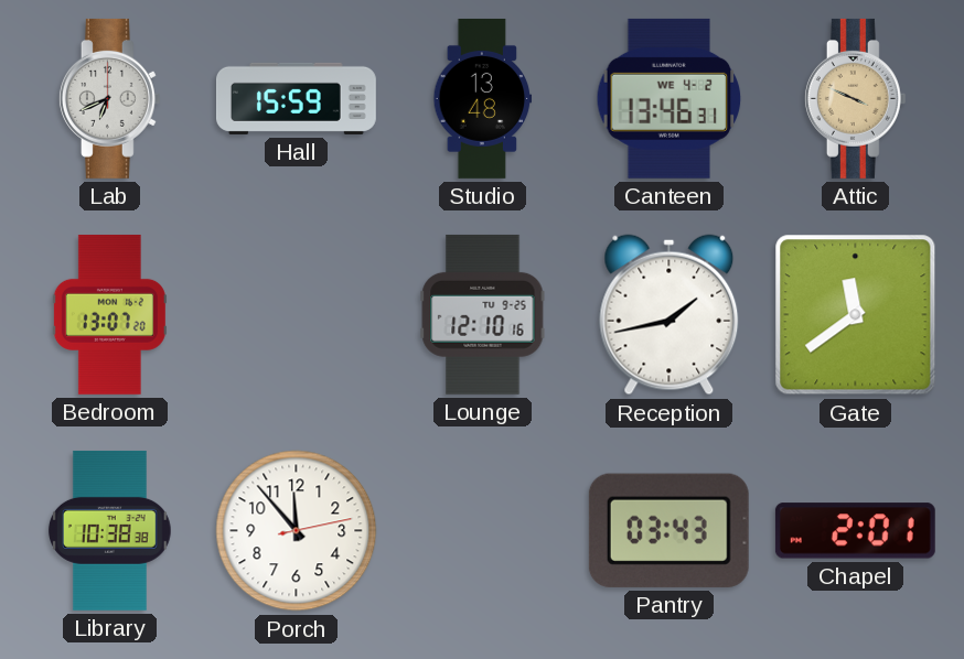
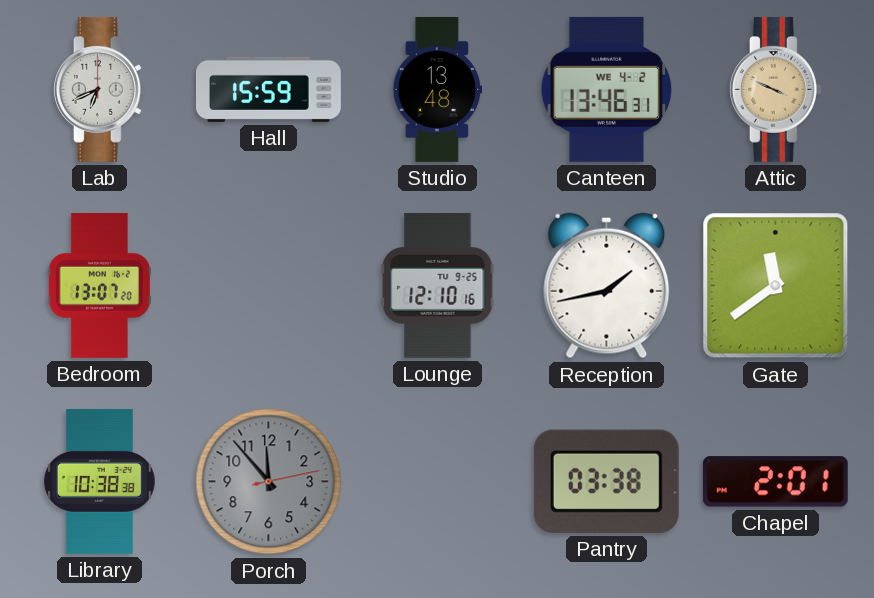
Porch dial: white -> grey (269, 482)
Pantry: 03:43 -> 03:38 (606, 481)
